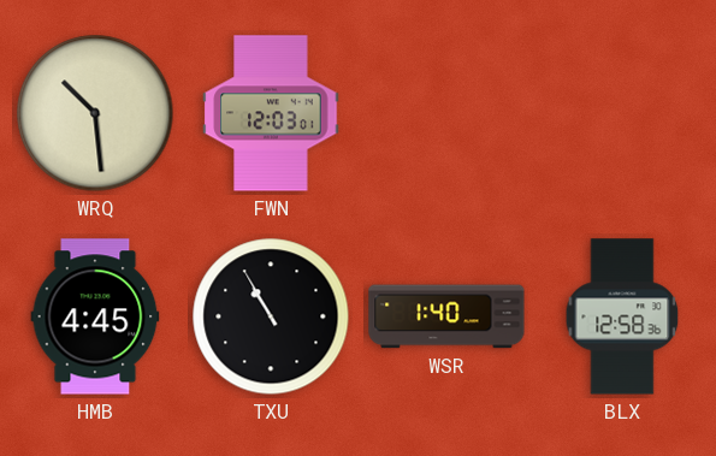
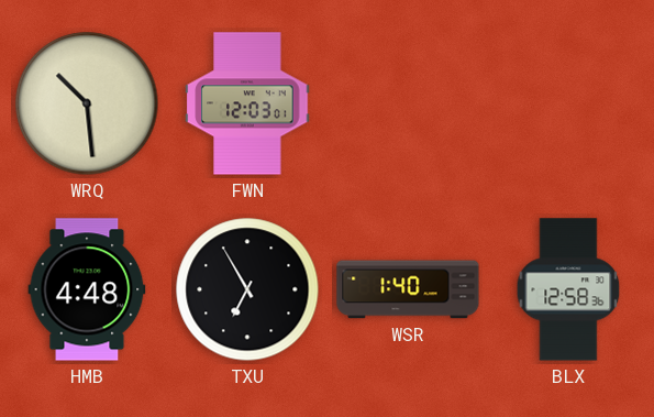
HMB: 4:45 -> 4:48 (87, 289)
TXU: 10:55 -> 6:55 (247, 289)
